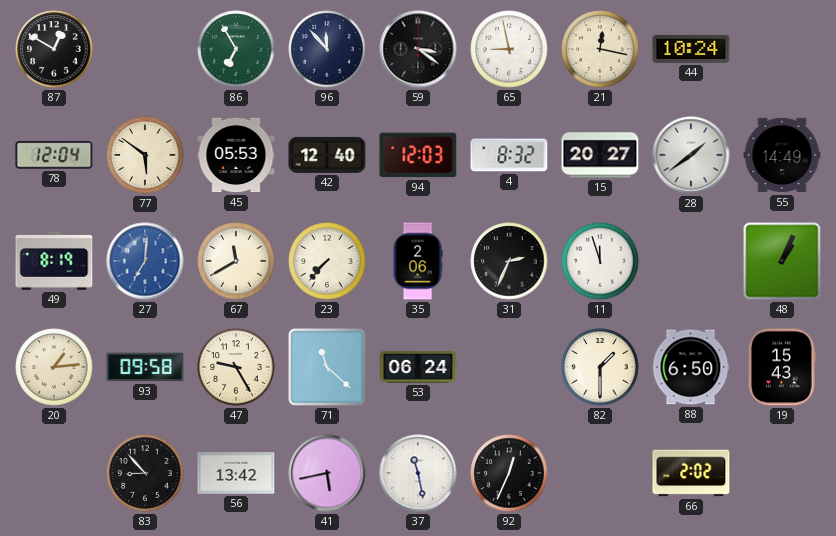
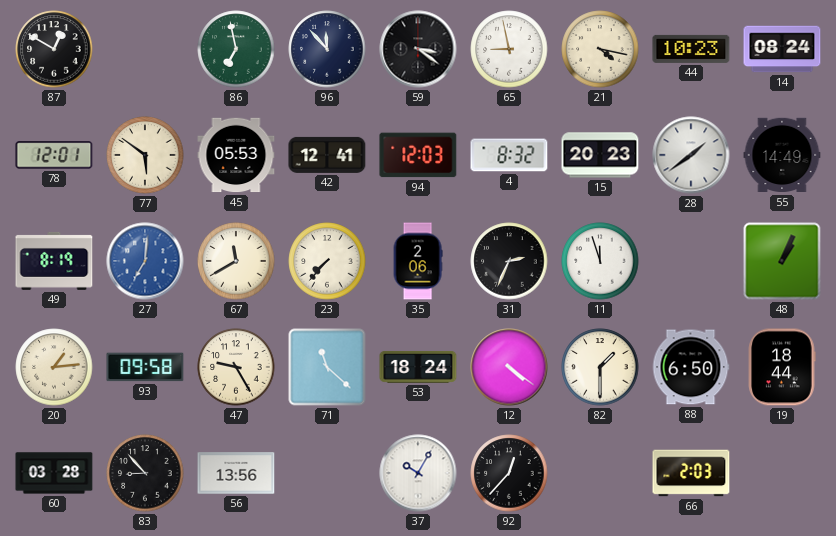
86: 6:55 -> 6:58 (236, 49)
21: 12:17 -> 4:17 (600, 49)
44: 10:24 -> 10:23 (691, 49)
14: none -> 08:24 (782, 49)
78: 12:04 -> 12:01 (54, 155)
42: 12:40 -> 12:41 (327, 155)
15: 20:27 -> 20:23 (600, 155)
53: 06:24 -> 18:24 (418, 367)
12: none -> 4:21 (509, 367)
19: 15:43 -> 18:44 (782, 367)
60: none -> 03:28 (54, 473)
56: 13:42 -> 13:56 (236, 473)
41: 5:43 -> none (327, 473)
37: 11:28 -> 10:05 (418, 473)
92: 12:34 -> 12:37 (509, 473)
66: 2:02 -> 2:03 (691, 473)
